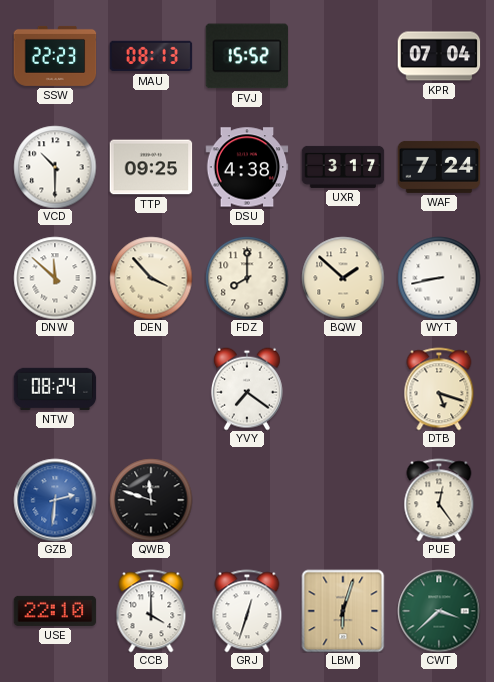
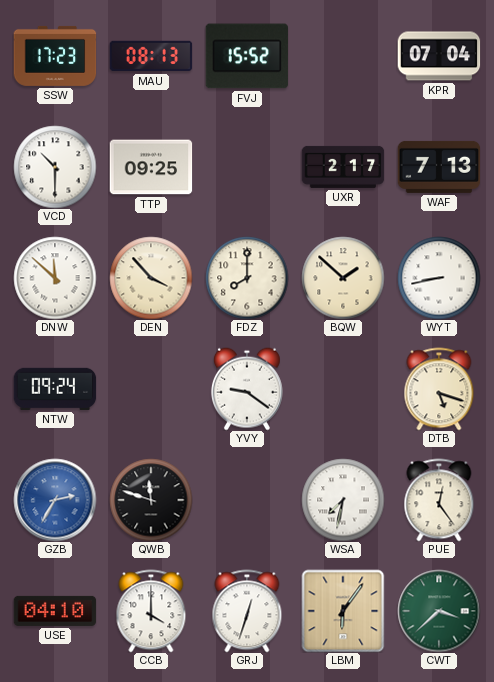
SSW: 22:23 -> 17:23 (55, 56)
DSU: 4:38 -> none (247, 167)
UXR: 3:17 -> 2:17 (343, 167)
WAF: 7:24 -> 7:13 (439, 167)
NTW: 08:24 -> 09:24 (55, 389)
YVY: 7:21 -> 9:21 (247, 389)
GZB: 2:31 -> 2:35 (55, 500)
WSA: none -> 7:32 (343, 500)
USE: 22:10 -> 04:10 (55, 611)
LBM: 6:03 -> 6:06 (343, 611)
